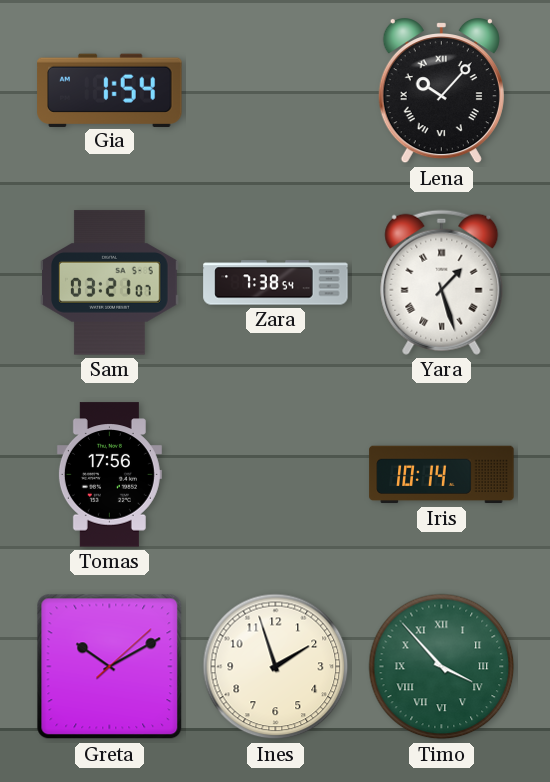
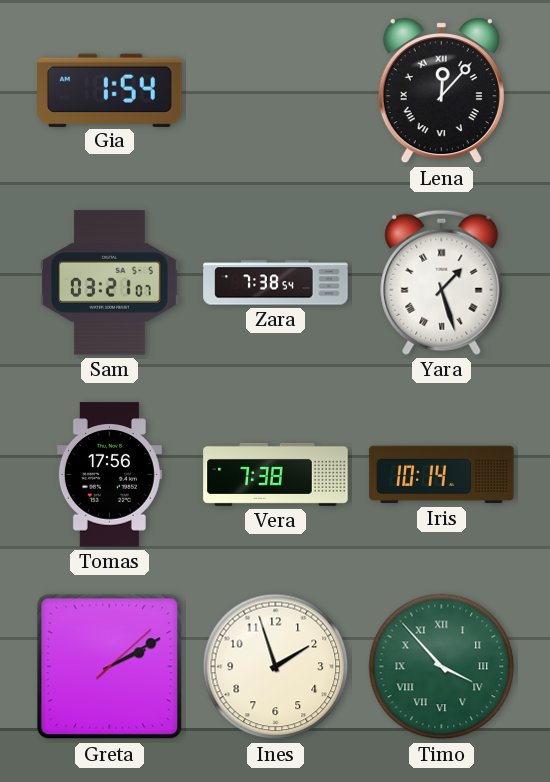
Lena: 10:07 -> 12:07 (441, 92)
Vera: none -> 7:38 (276, 474)
Greta: 10:10 -> 2:10 (110, 667)
